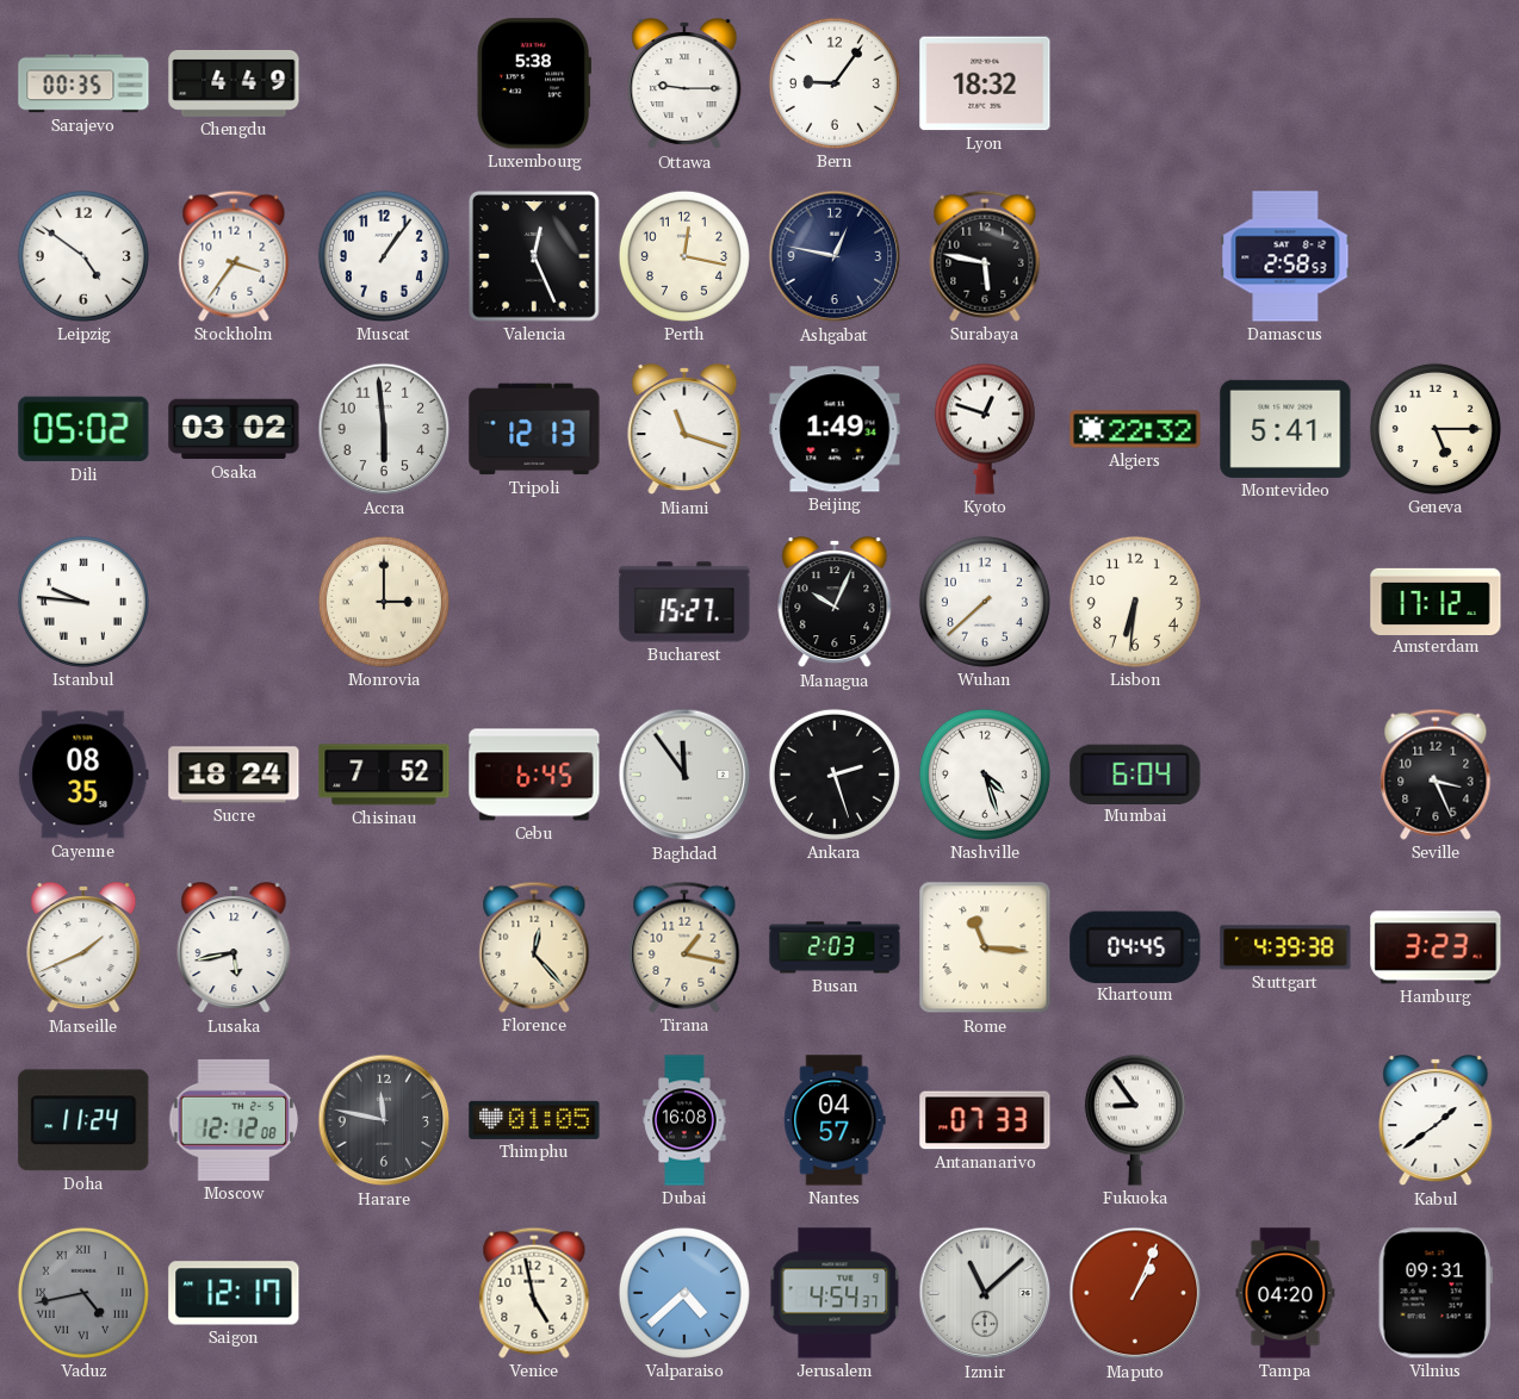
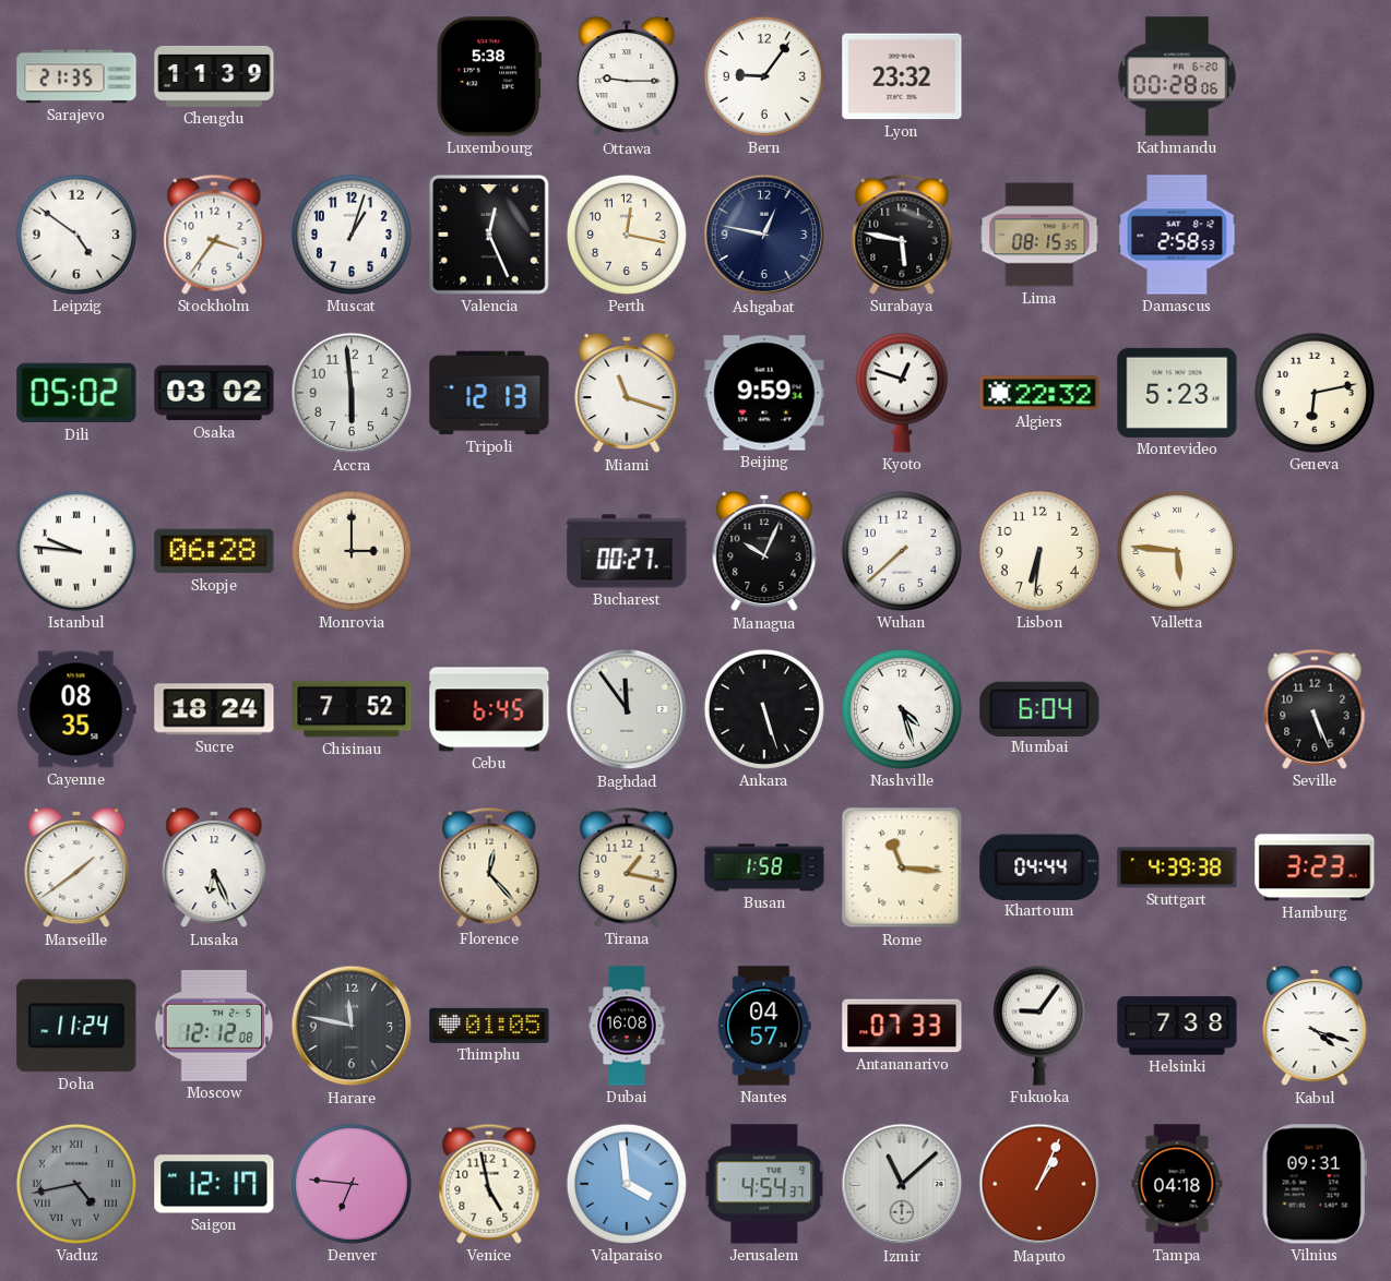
Sarajevo: 00:35 -> 21:35 (76, 76)
Chengdu: 4:49 -> 11:39 (214, 76)
Lyon: 18:32 -> 23:32 (902, 76)
Kathmandu: none -> 00:28 (1177, 76)
Muscat: 1:06 -> 1:03 (352, 235)
Lima: none -> 08:15 (1039, 235)
Beijing: 1:49 -> 9:59 (764, 393)
Montevideo: 5:41 -> 5:23 (1177, 393)
Geneva: 5:15 -> 6:13 (1315, 393)
Skopje: none -> 06:28 (214, 551)
Bucharest: 15:27 -> 00:27 (627, 551)
Valletta: none -> 5:46 (1177, 551)
Amsterdam: 17:12 -> none (1436, 601)
Ankara: 2:27 -> 5:27 (764, 709)
Seville: 3:26 -> 5:26 (1315, 709)
Marseille: 1:41 -> 1:39 (76, 869)
Lusaka: 5:43 -> 6:26 (214, 869)
Busan: 2:03 -> 1:58 (764, 867)
Khartoum: 04:45 -> 04:44 (1039, 866)
Fukuoka: 8:54 -> 9:06 (1039, 1026)
Helsinki: none -> 7:38 (1177, 1026)
Kabul: 1:39 -> 4:18 (1315, 1027)
Denver: none -> 6:46 (352, 1184)
Valparaiso: 4:38 -> 3:59 (627, 1184)
Tampa: 04:20 -> 04:18 (1177, 1184)
